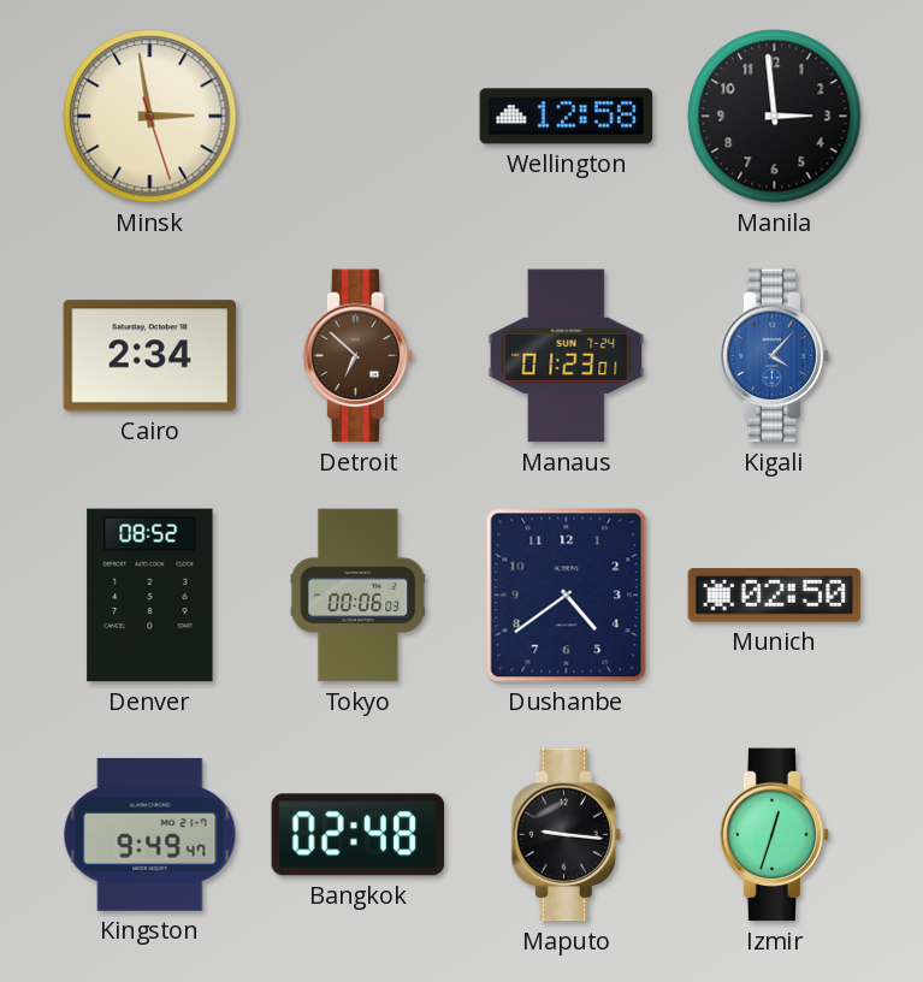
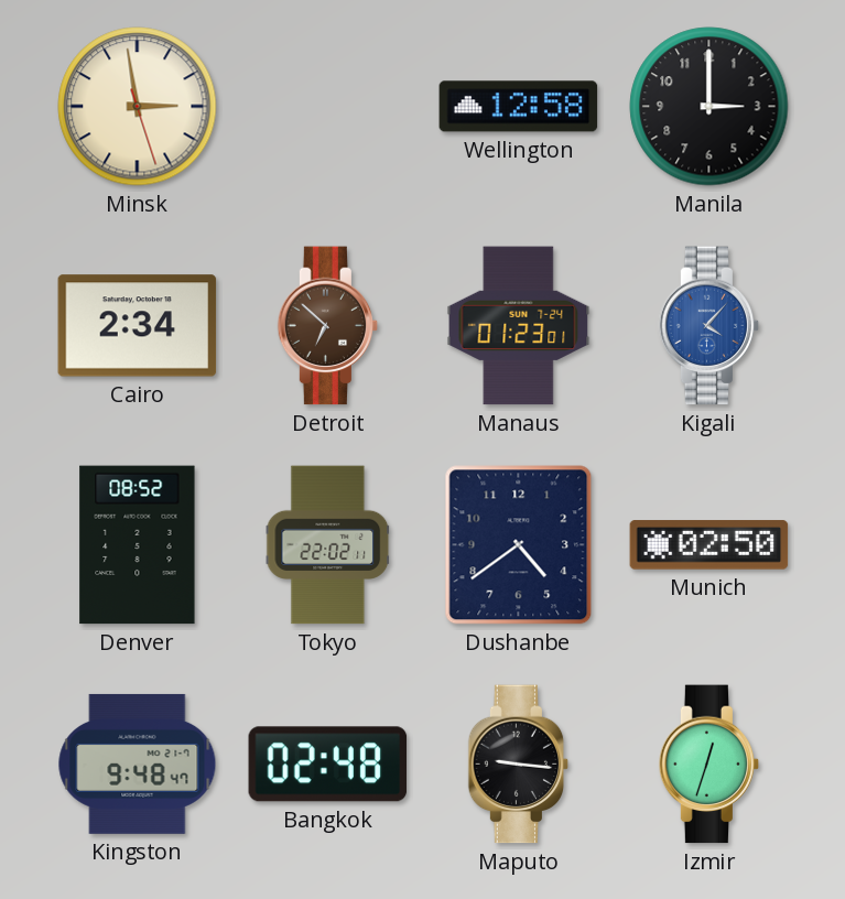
Manila: 2:59 -> 3:00 (709, 107)
Tokyo: 00:06 -> 22:02 (328, 545)
Kingston: 9:49 -> 9:48 (138, 763)
